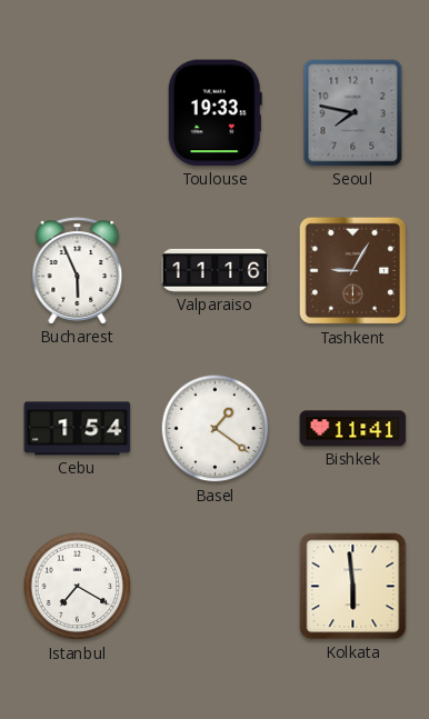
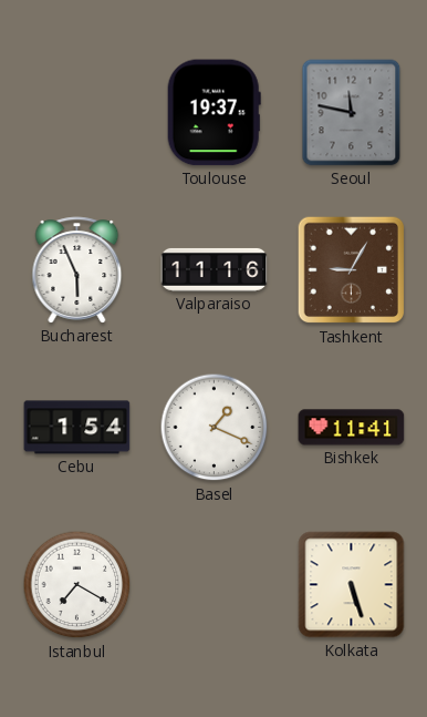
Toulouse: 19:33 -> 19:37 (213, 113)
Seoul: 7:47 -> 11:47 (352, 113)
Basel: 1:21 -> 1:19 (215, 428)
Kolkata: 5:59 -> 5:27 (352, 585)
